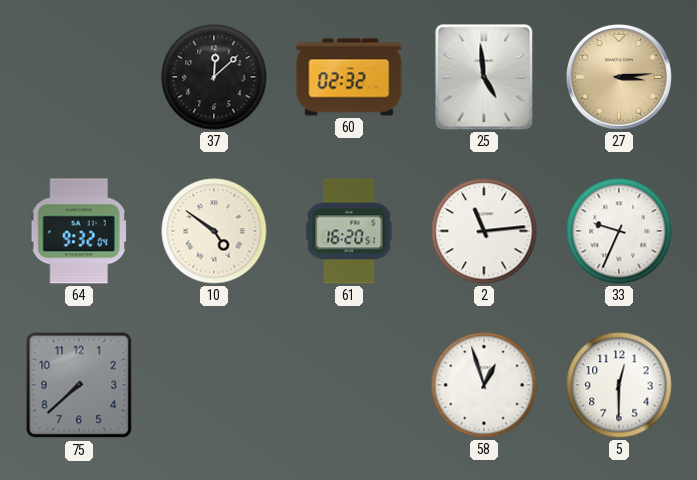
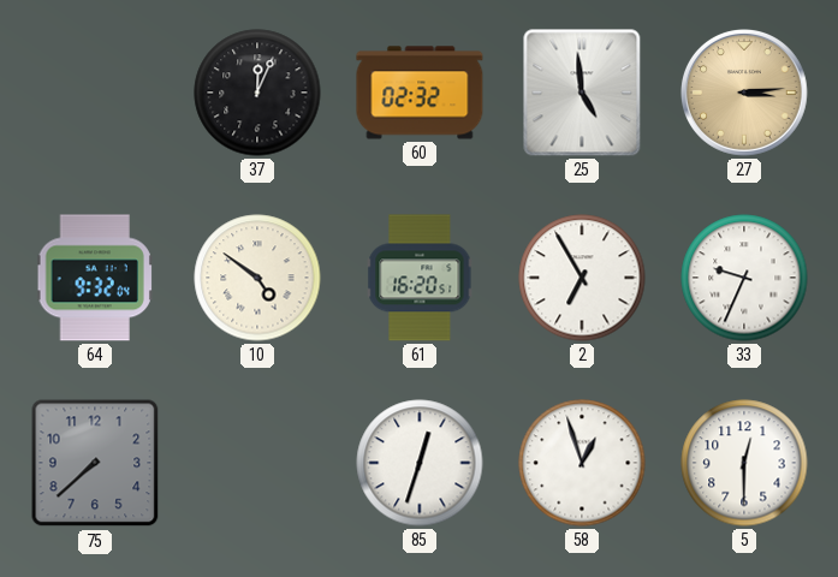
37: 12:08 -> 12:04 (257, 93)
2: 11:14 -> 6:55 (582, 278)
85: none -> 12:33 (420, 463)
